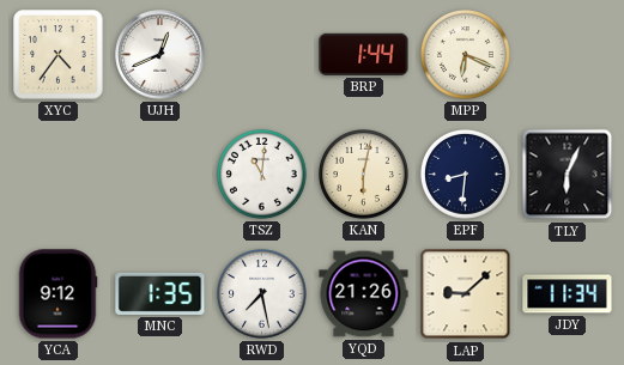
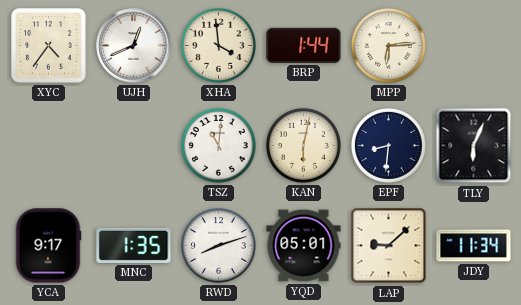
XHA: none -> 3:59 (218, 45)
MPP: 6:19 -> 6:14 (388, 45)
YCA: 9:12 -> 9:17 (48, 246)
RWD: 7:28 -> 8:12 (218, 245)
YQD: 21:26 -> 05:01 (304, 246)
